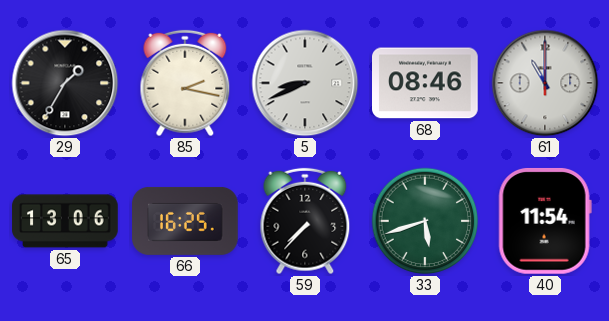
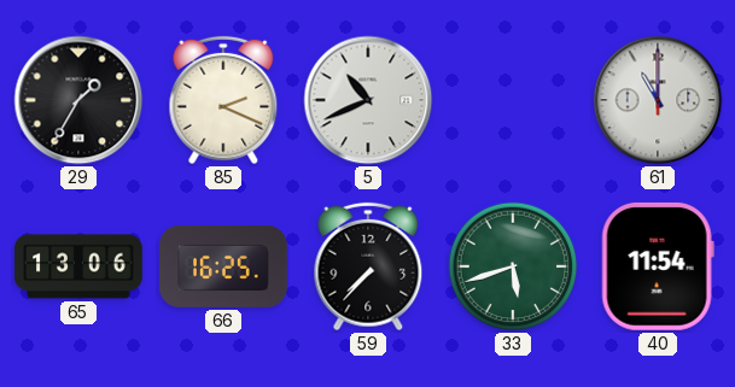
85: 2:17 -> 2:19 (223, 100)
5: 8:41 -> 10:41 (368, 100)
68: 08:46 -> none (426, 83)
